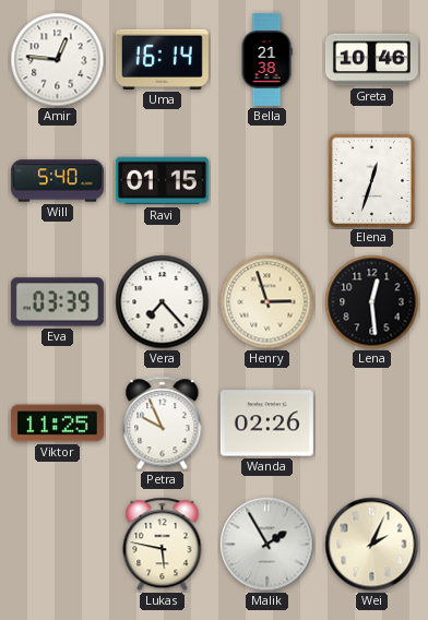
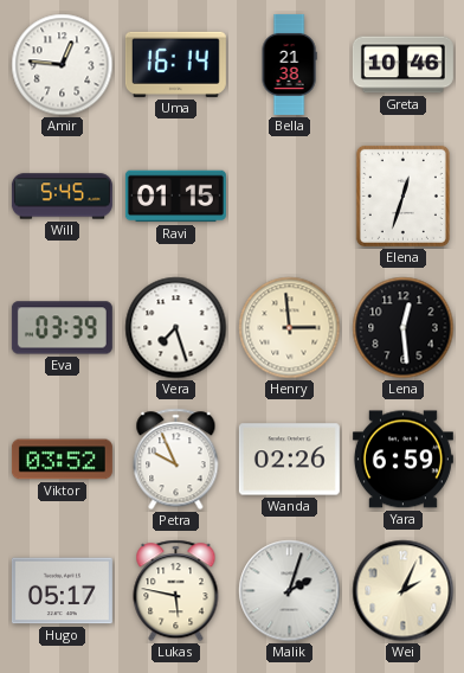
Will: 5:40 -> 5:45 (62, 197)
Vera: 7:23 -> 7:27 (176, 328)
Henry: 2:57 -> 2:59 (290, 328)
Viktor: 11:25 -> 03:52 (62, 460)
Yara: none -> 6:59 (402, 460)
Hugo: none -> 05:17 (62, 591)
Malik: 1:55 -> 2:03 (290, 591)
